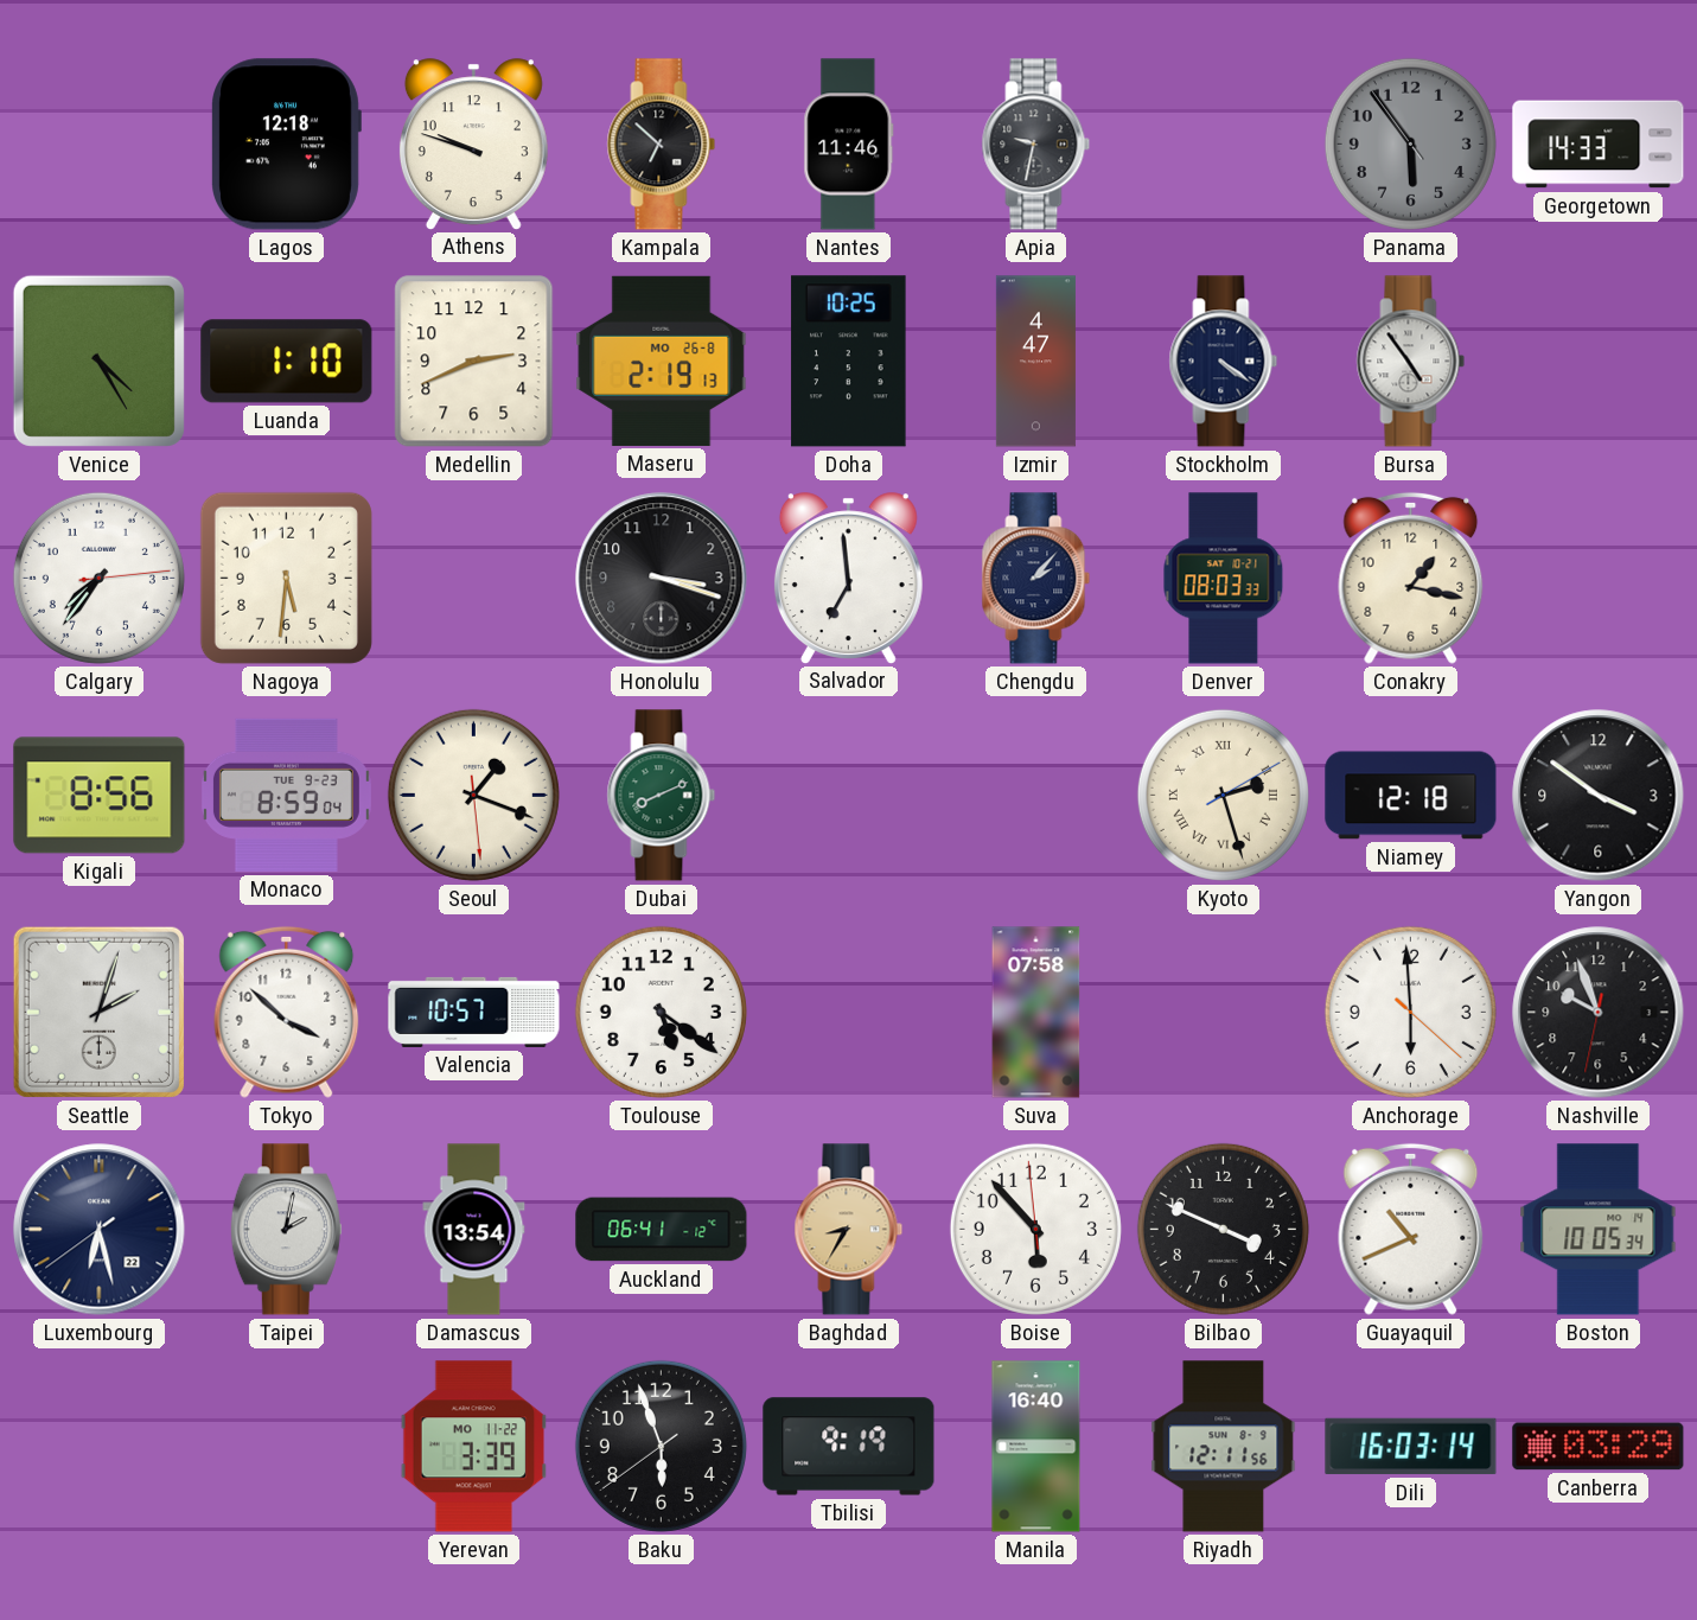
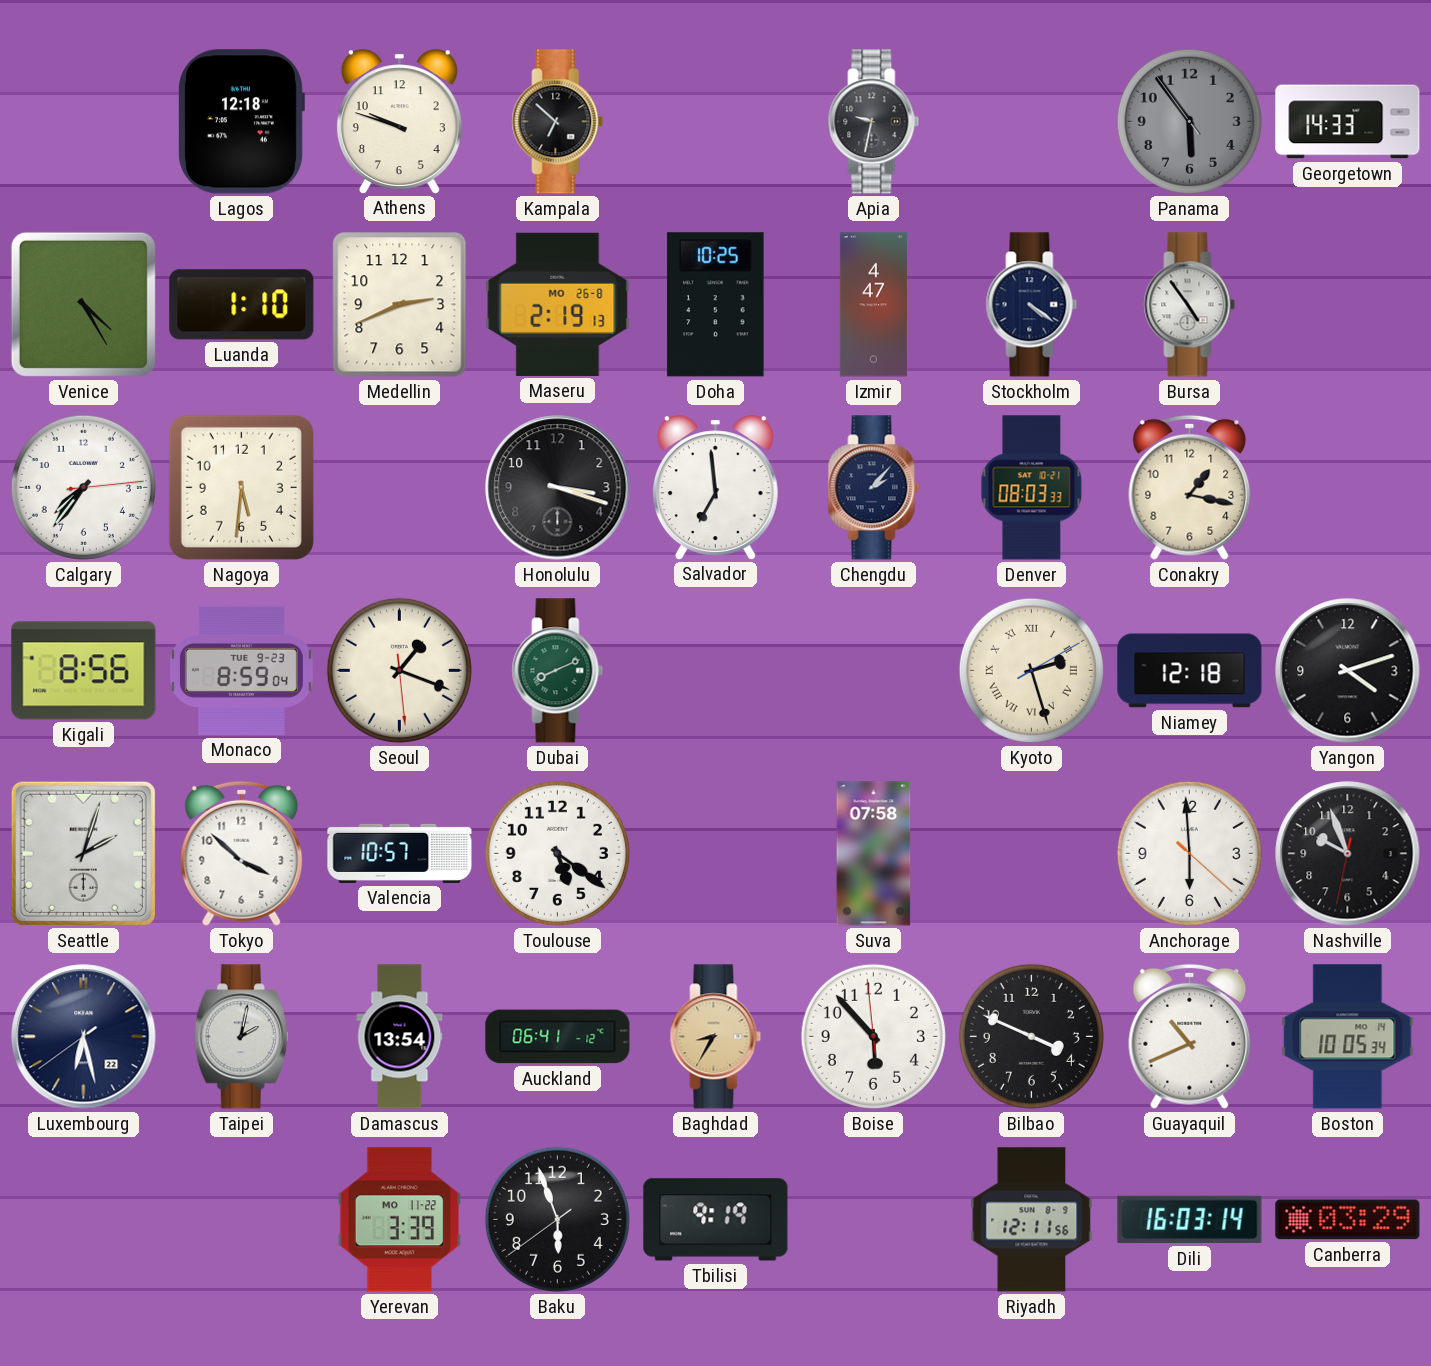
Nantes: 11:46 -> none (849, 145)
Yangon: 3:51 -> 4:12 (1348, 671)
Manila: 16:40 -> none (1036, 1447)
